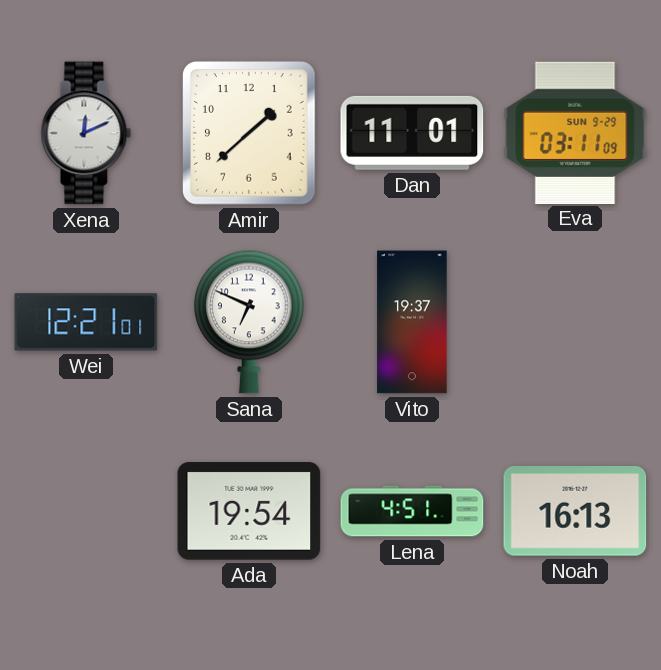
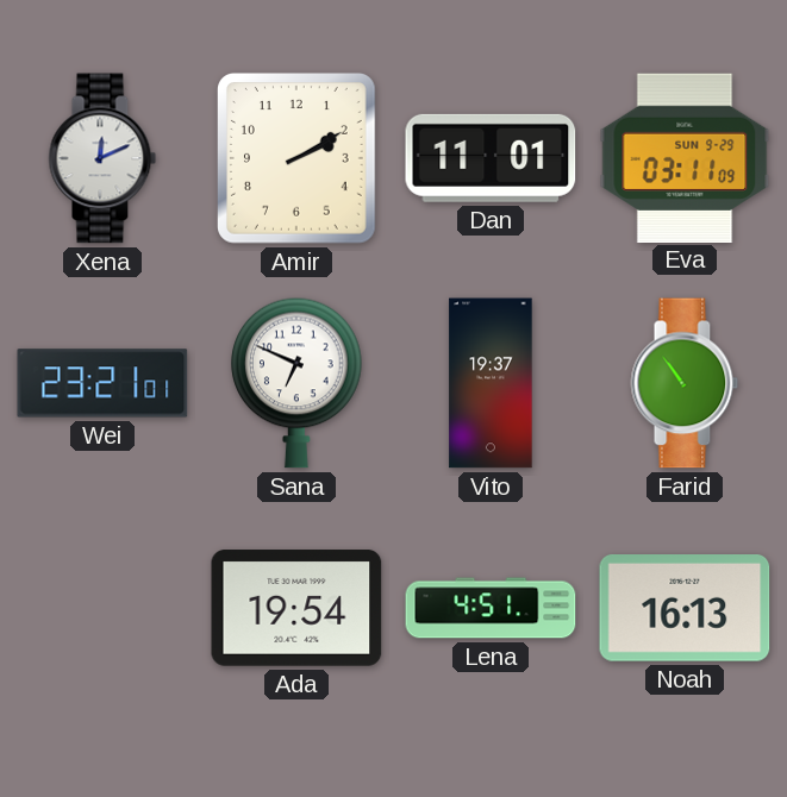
Amir: 1:38 -> 2:10 (298, 158)
Wei: 12:21 -> 23:21 (102, 383)
Farid: none -> 10:54 (685, 383)
